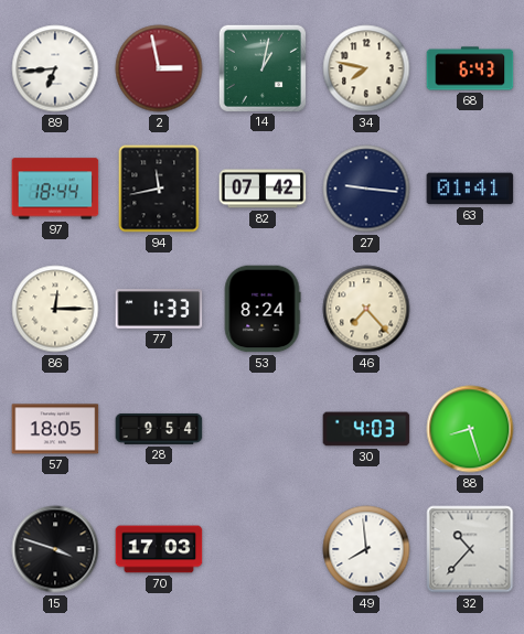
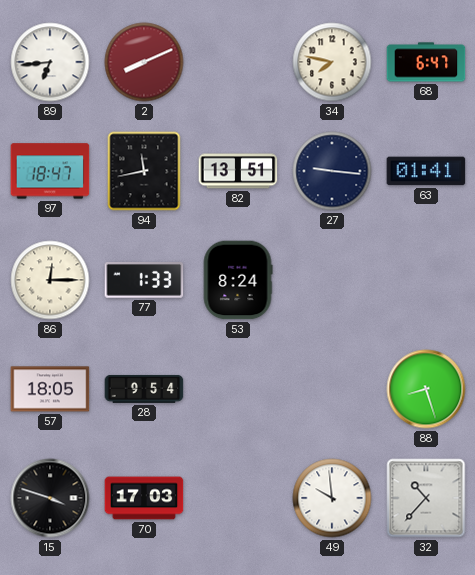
2: 2:58 -> 8:11 (144, 62)
14: 1:02 -> none (261, 67)
68: 6:43 -> 6:47 (426, 62)
97: 18:44 -> 18:47 (50, 171)
82: 07:42 -> 13:51 (238, 171)
46: 7:23 -> none (366, 309)
30: 4:03 -> none (366, 429)
49: 7:59 -> 9:59 (332, 498)
